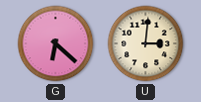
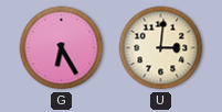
G: 6:22 -> 6:25 (62, 48)
